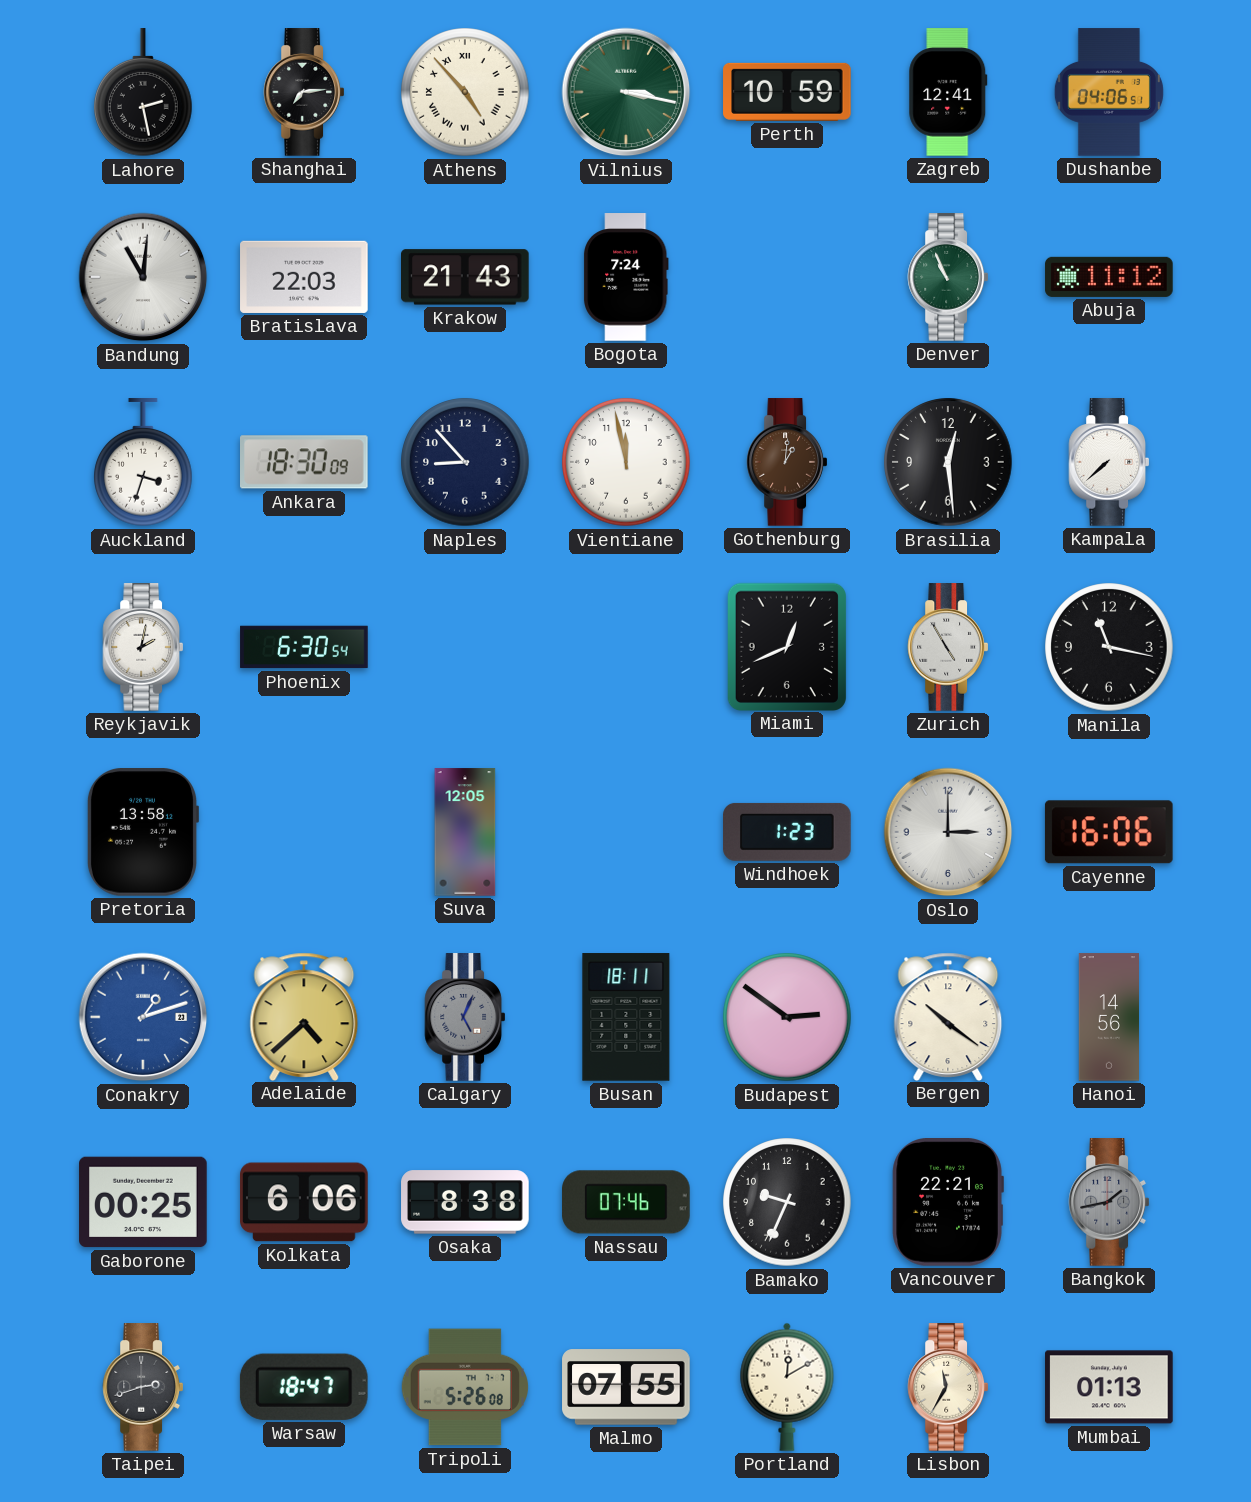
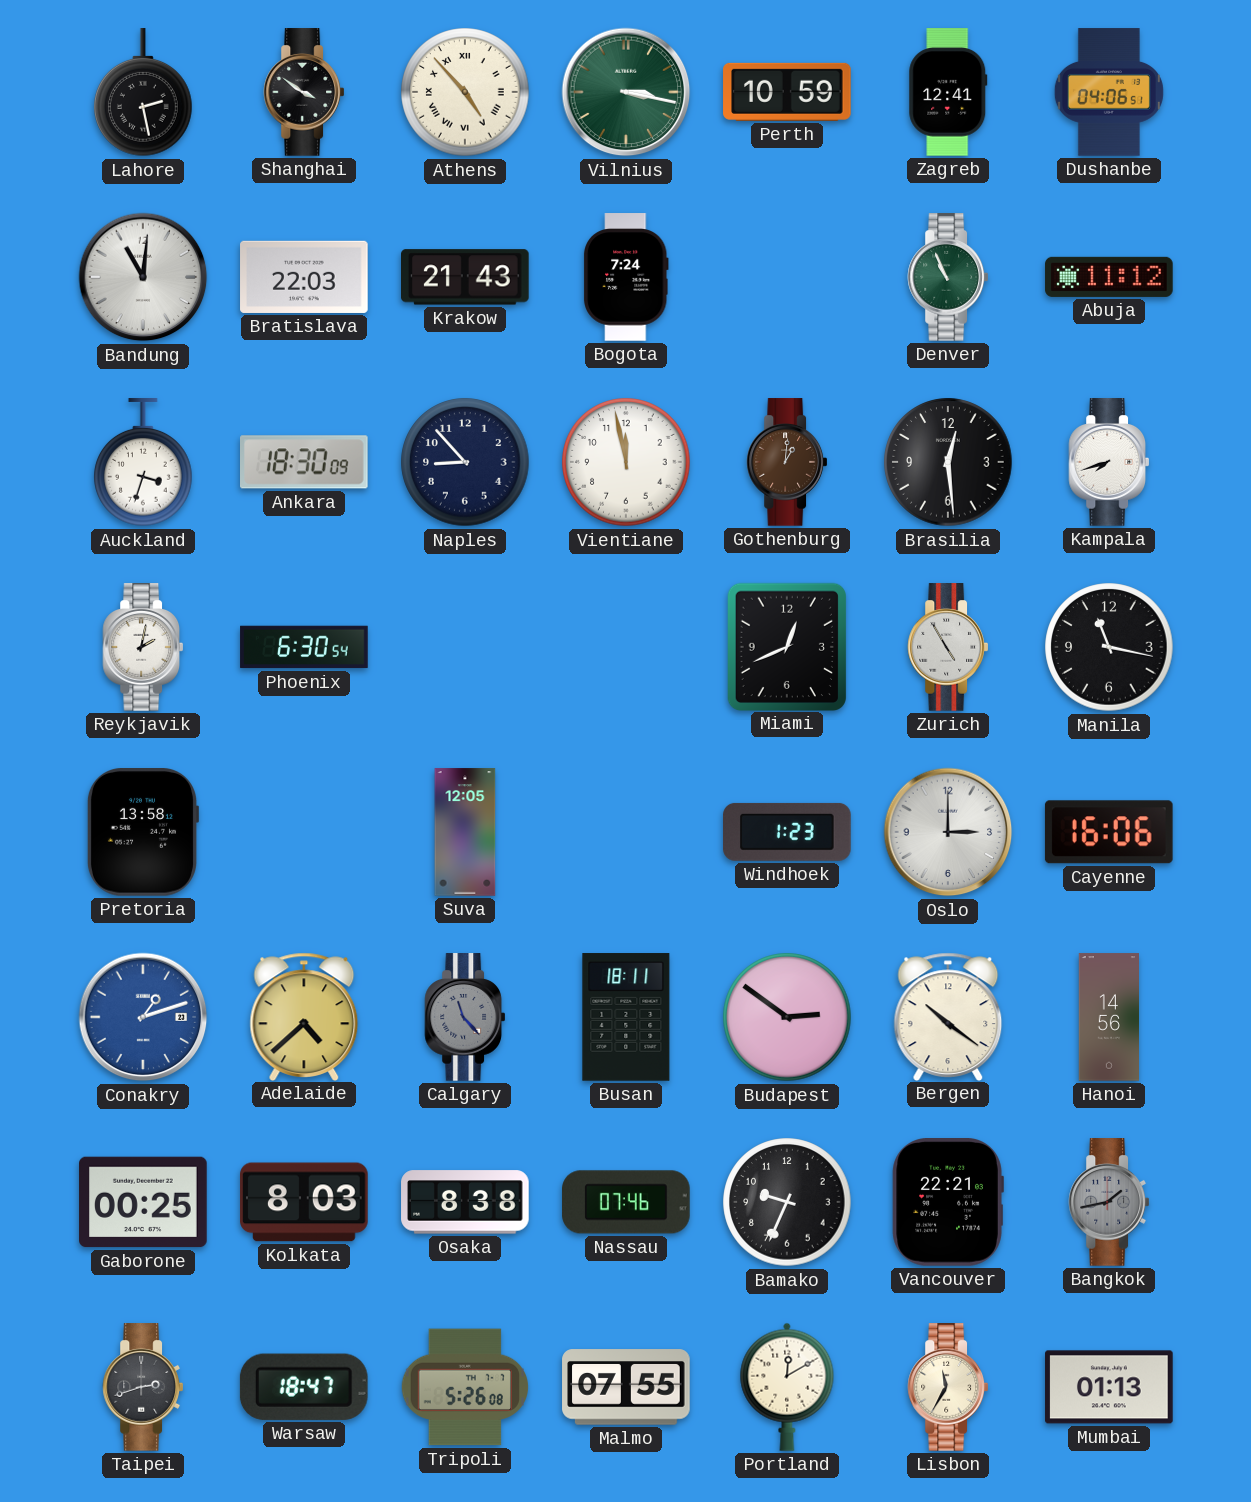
Shanghai: 7:14 -> 3:51 (303, 92)
Kampala: 7:38 -> 7:42 (1108, 462)
Calgary: 5:04 -> 11:23 (464, 1017)
Kolkata: 6:06 -> 8:03 (304, 1202)
